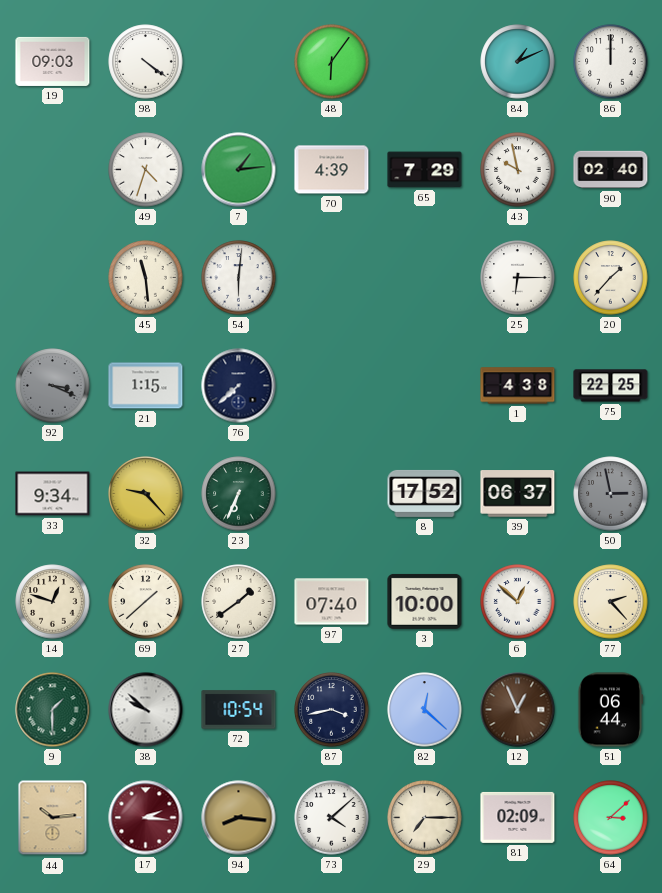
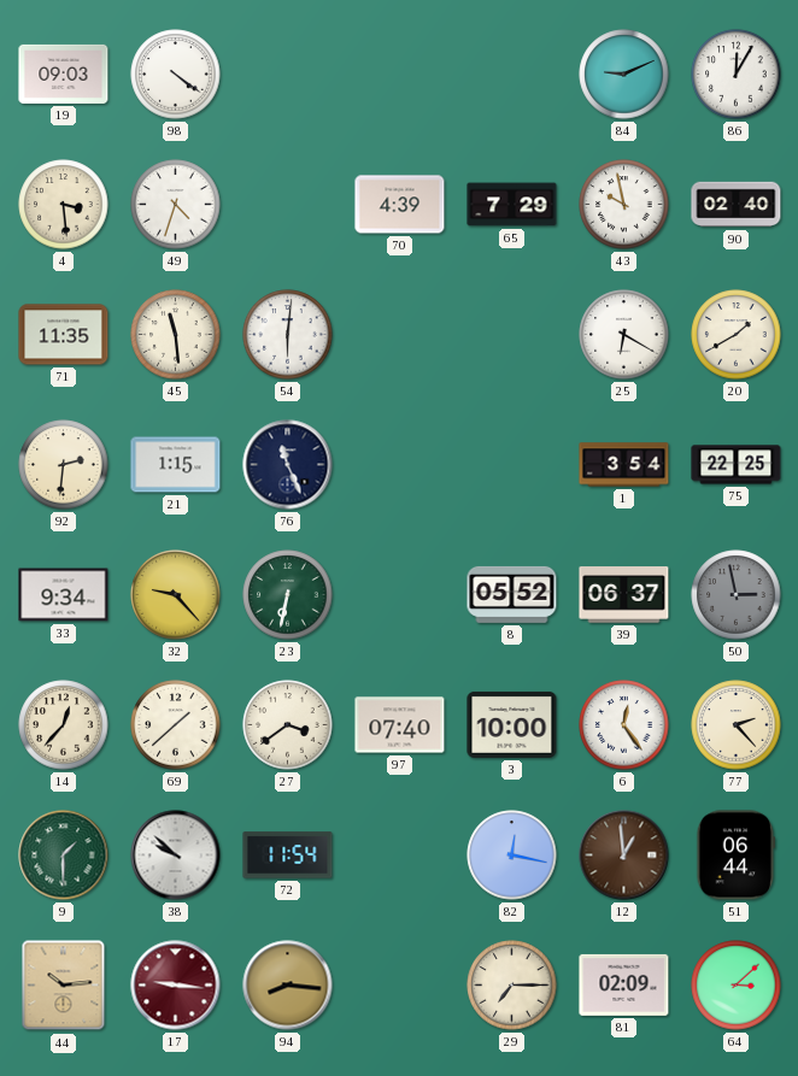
48: 6:06 -> none (332, 62)
84: 1:11 -> 9:11 (624, 75)
86: 12:00 -> 12:05 (737, 75)
4: none -> 3:29 (64, 205)
7: 1:14 -> none (239, 170)
71: none -> 11:35 (64, 335)
25: 6:15 -> 6:20 (624, 335)
20: 1:37 -> 1:40 (737, 335)
92: 3:19 -> 2:31 (64, 465)
92 dial: grey -> cream (64, 465)
76: 7:38 -> 11:26 (288, 465)
1: 4:38 -> 3:54 (624, 465)
23: 6:34 -> 6:32 (288, 595)
8: 17:52 -> 05:52 (512, 594)
14: 12:48 -> 12:37 (64, 725)
27: 1:39 -> 3:39 (288, 725)
6: 12:52 -> 12:24 (624, 725)
72: 10:54 -> 11:54 (288, 855)
87: 3:43 -> none (332, 710)
82: 12:22 -> 12:17 (512, 855)
12: 12:56 -> 12:59 (624, 855)
17: 2:16 -> 9:16 (176, 986)
73: 4:08 -> none (332, 818)
